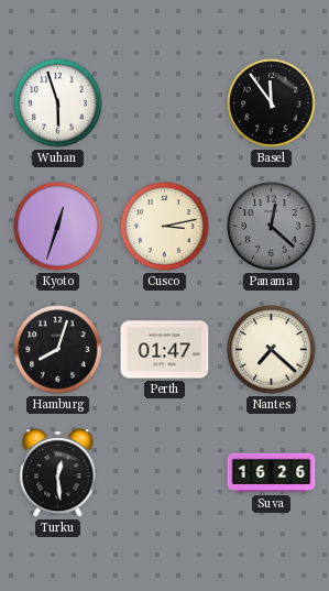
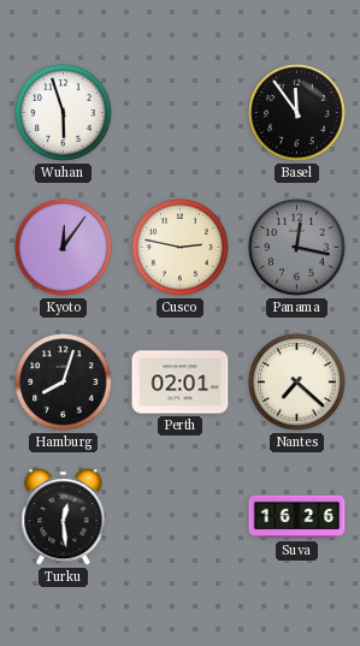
Kyoto: 12:33 -> 12:06 (64, 248)
Cusco: 3:13 -> 2:47 (181, 248)
Panama: 12:22 -> 12:17 (297, 248)
Perth: 01:47 -> 02:01 (181, 383)
